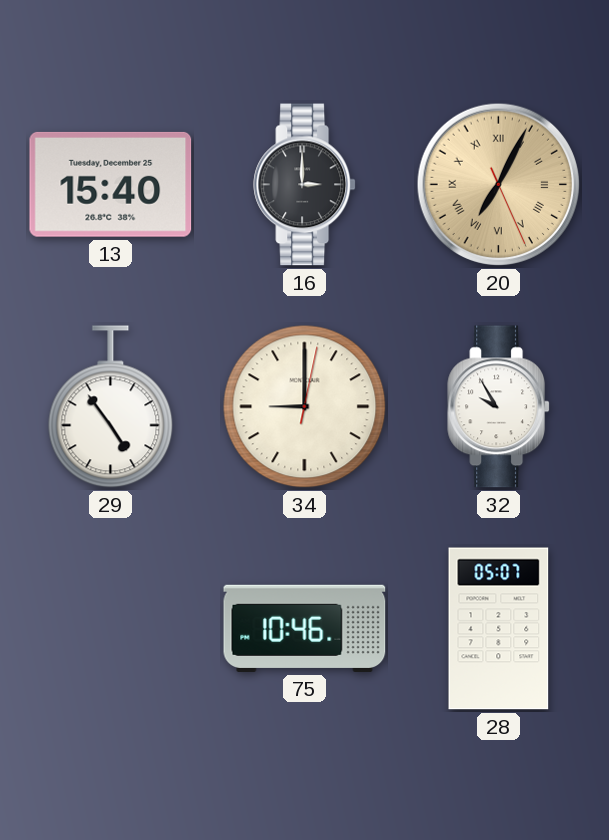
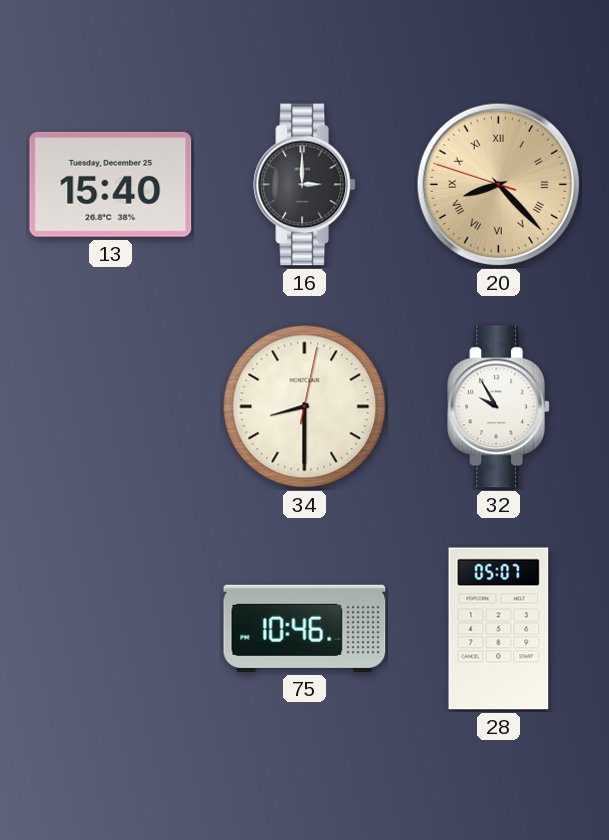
20: 7:04 -> 8:22 (499, 185)
29: 4:54 -> none (111, 407)
34: 9:00 -> 8:30 (305, 407)
